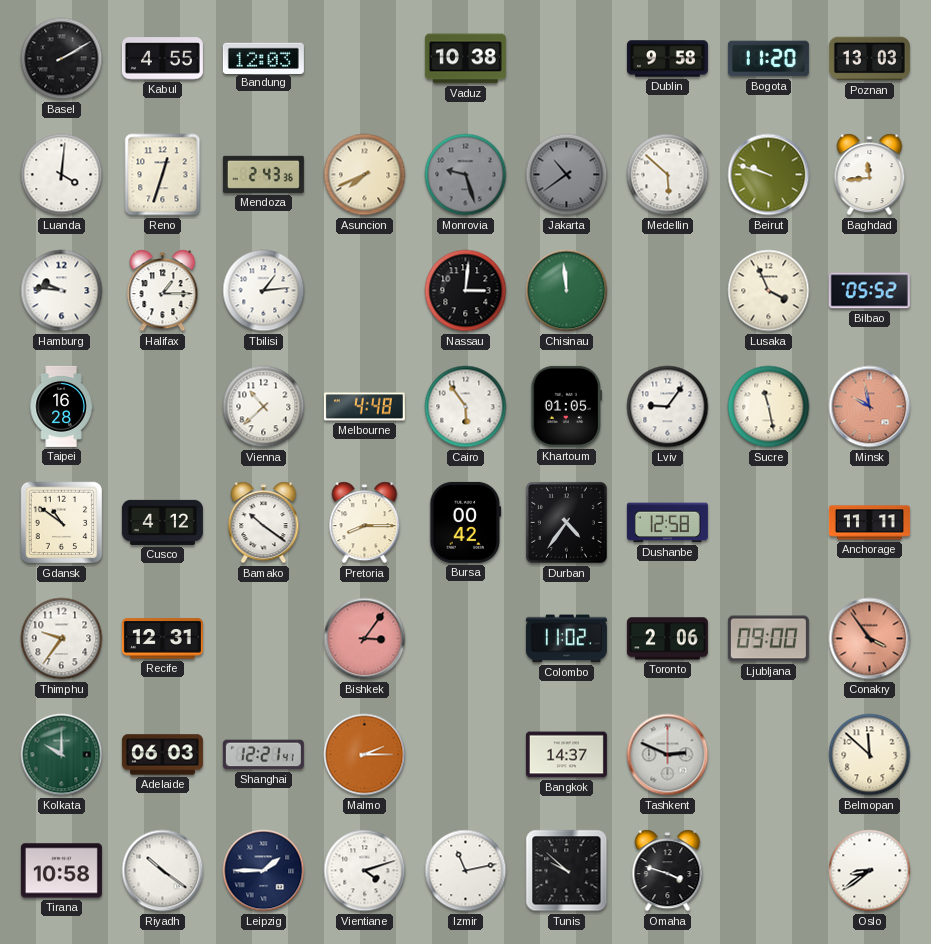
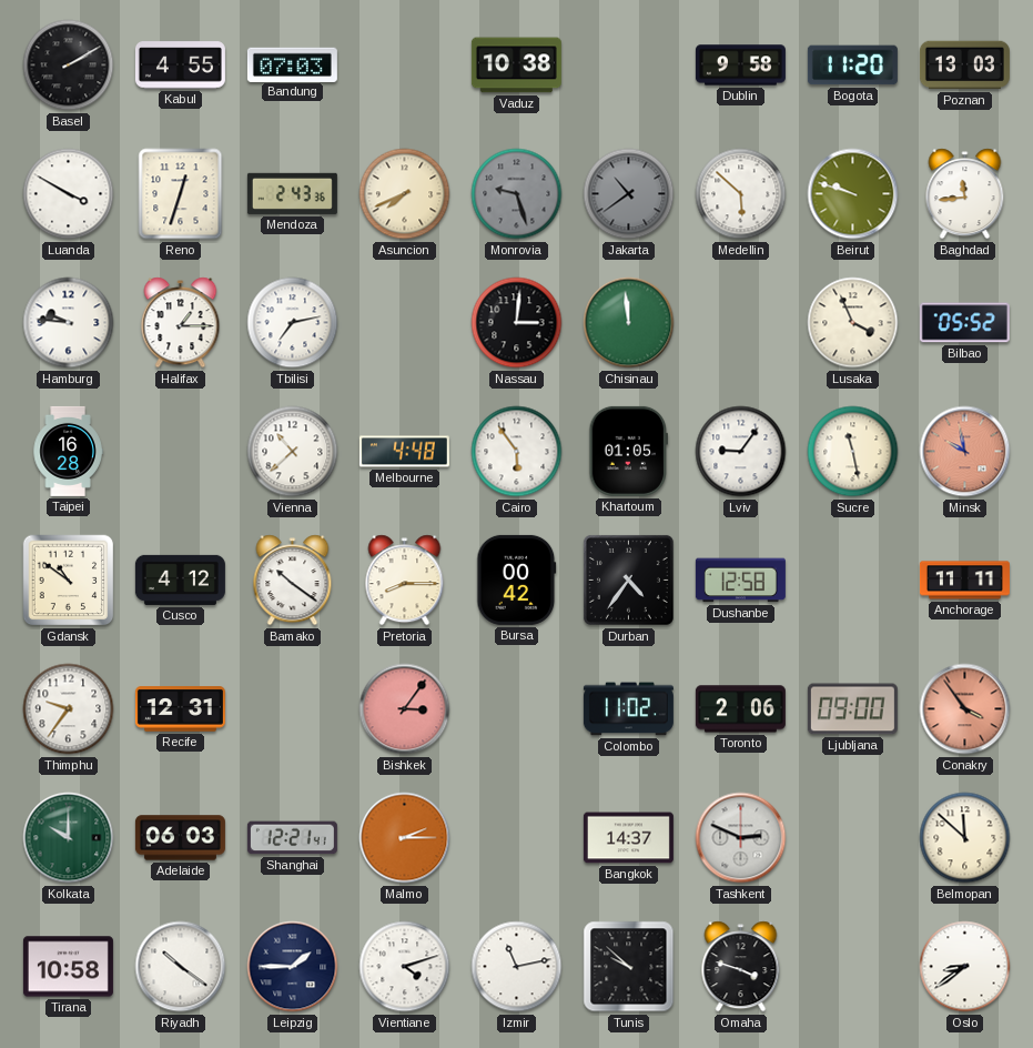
Bandung: 12:03 -> 07:03 (292, 64)
Luanda: 4:01 -> 3:50 (69, 194)
Tbilisi: 1:14 -> 7:13 (293, 323)
